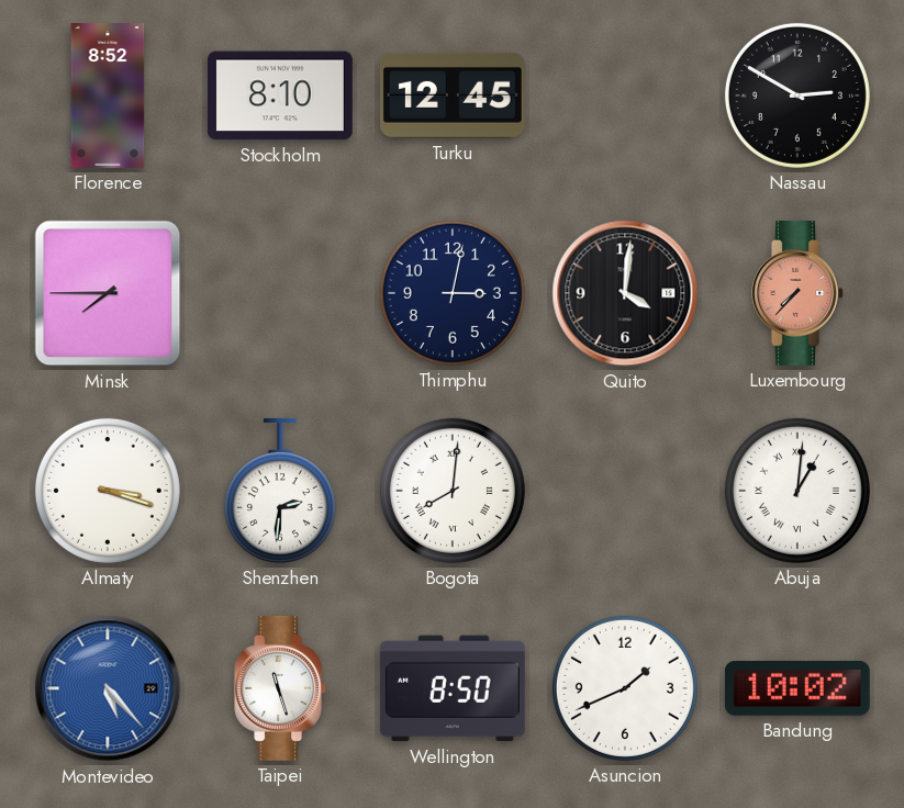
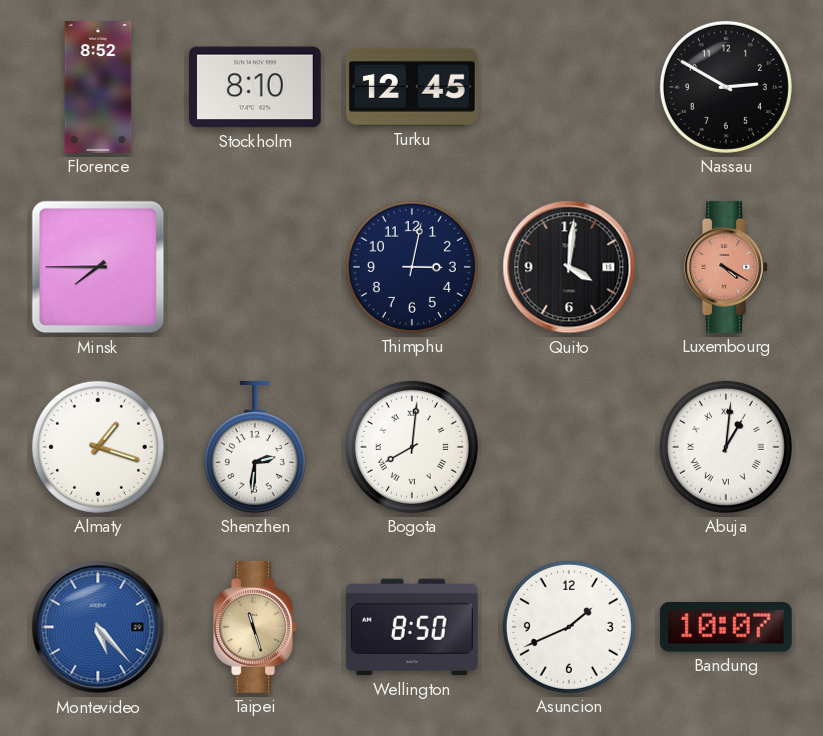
Luxembourg: 7:37 -> 4:20 (726, 267)
Almaty: 3:18 -> 1:18 (98, 447)
Taipei dial: white -> champagne (255, 627)
Bandung: 10:02 -> 10:07 (726, 627)
